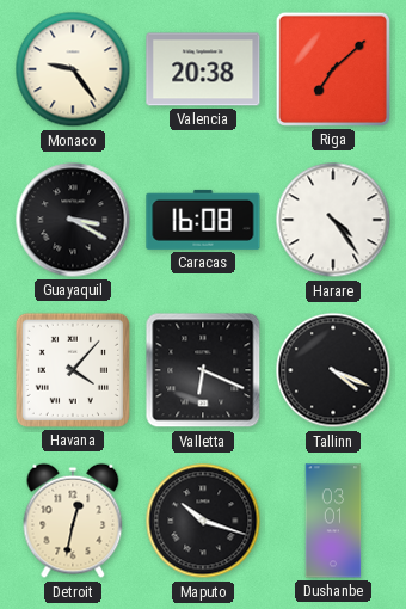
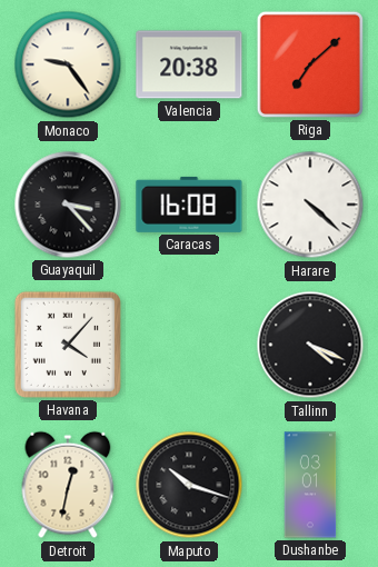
Guayaquil: 3:20 -> 3:23 (68, 205)
Harare: 4:24 -> 4:22 (310, 205)
Valletta: 6:19 -> none (203, 370)
